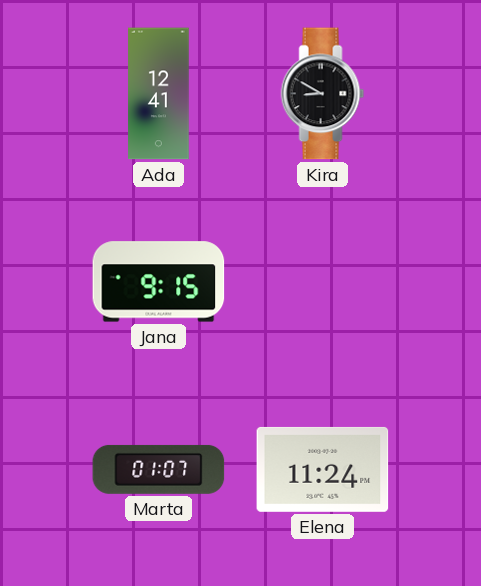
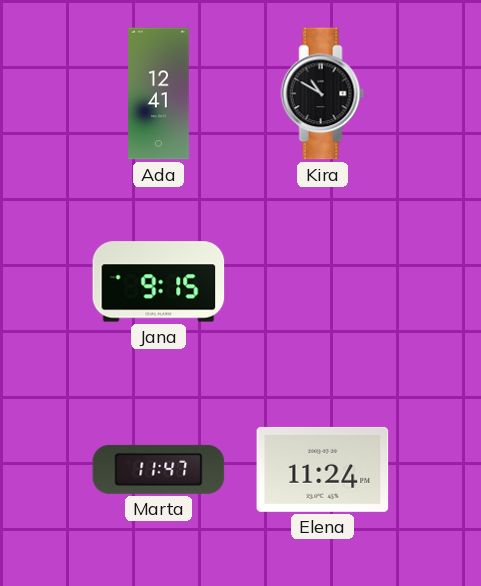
Kira: 8:50 -> 10:50 (323, 94)
Marta: 01:07 -> 11:47 (159, 469)
